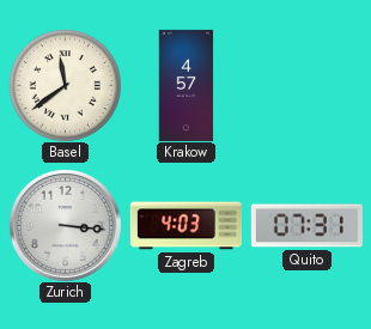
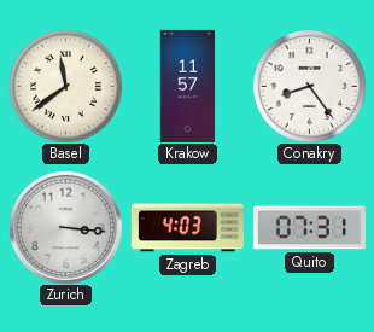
Krakow: 4:57 -> 11:57 (188, 86)
Conakry: none -> 8:24 (309, 86)
